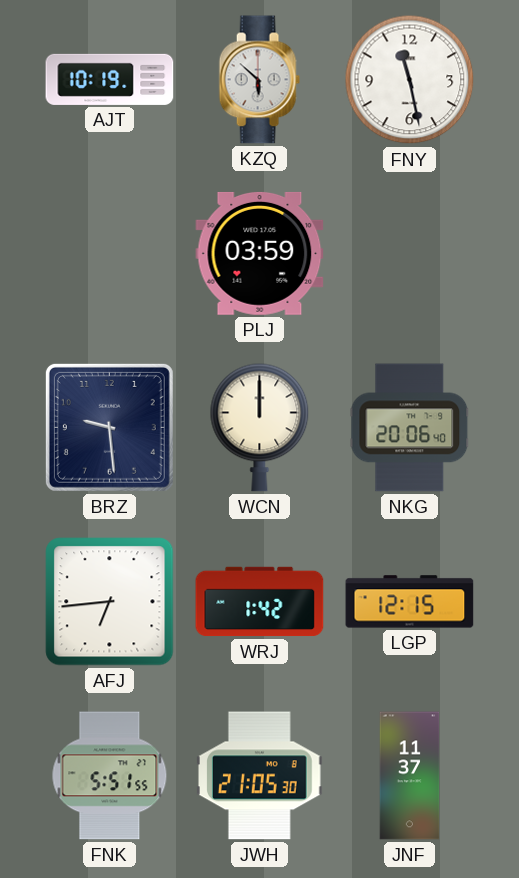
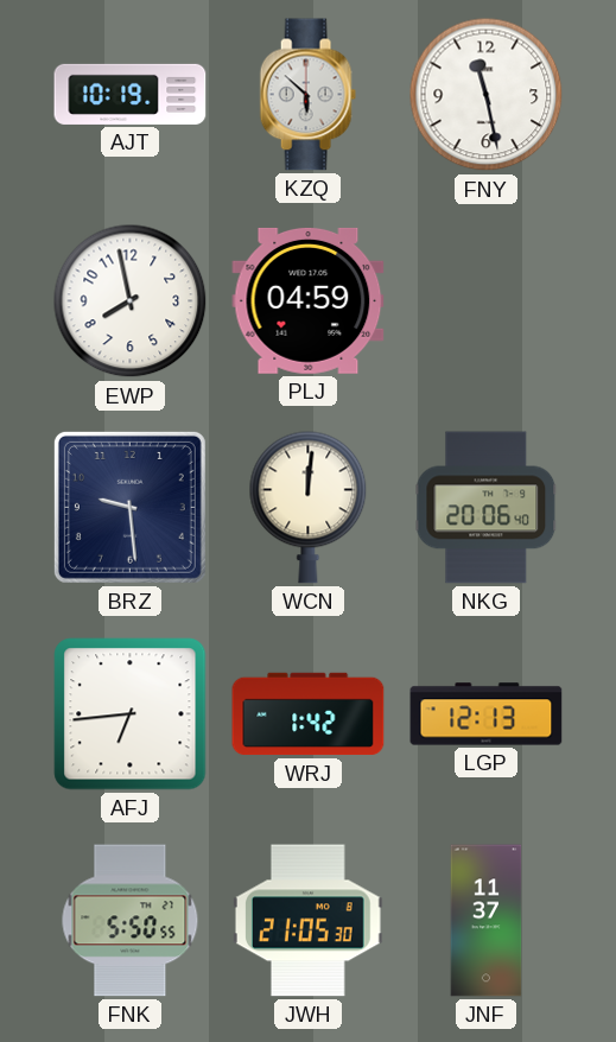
EWP: none -> 7:58 (131, 301)
PLJ: 03:59 -> 04:59 (309, 300)
WCN: 12:00 -> 12:01 (309, 507)
LGP: 12:15 -> 12:13 (487, 714)
FNK: 5:51 -> 5:50 (131, 921)
